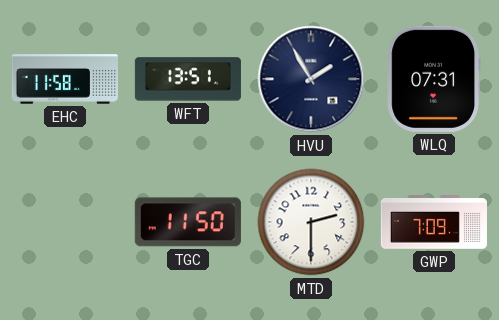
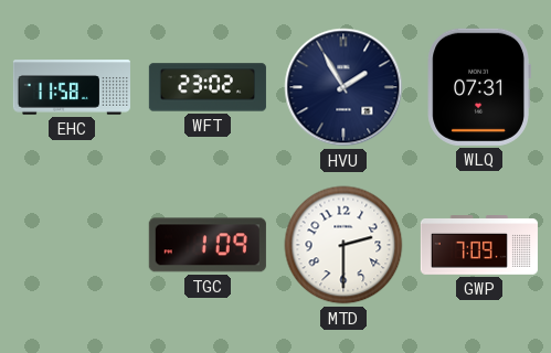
WFT: 13:51 -> 23:02 (208, 87)
TGC: 11:50 -> 1:09 (208, 245)
